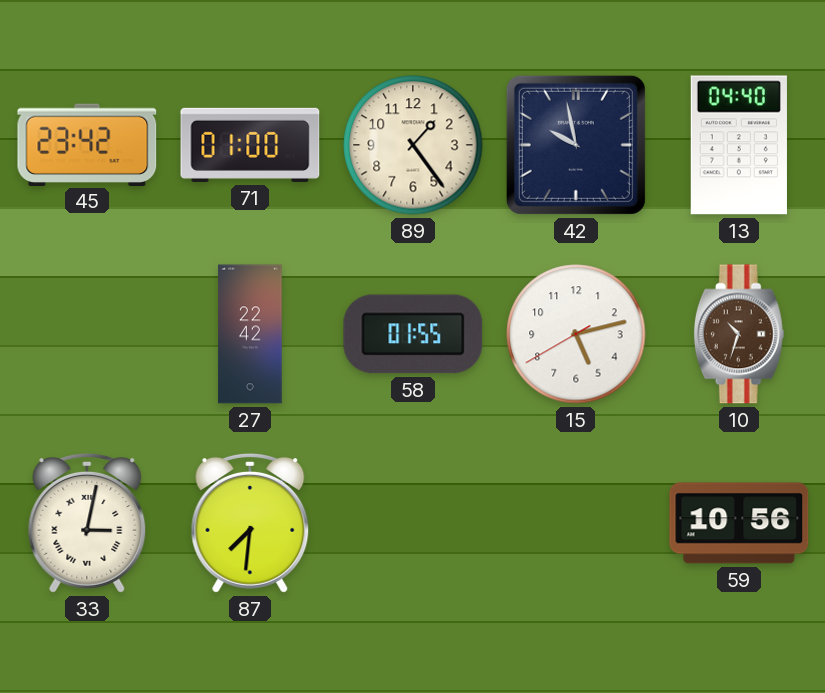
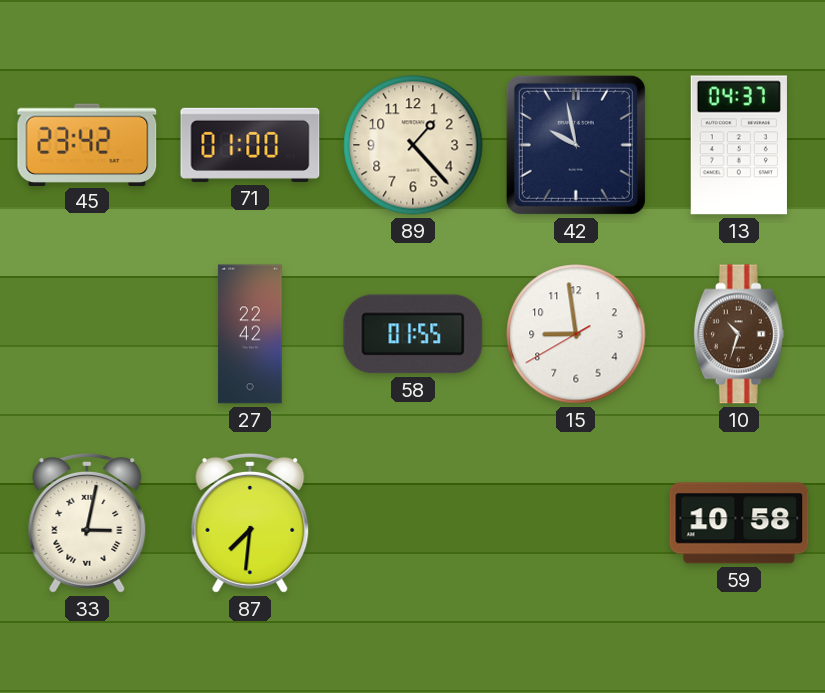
89: 1:24 -> 1:23 (413, 145)
13: 04:40 -> 04:37 (739, 145)
15: 5:12 -> 8:58 (576, 334)
59: 10:56 -> 10:58 (739, 523)
